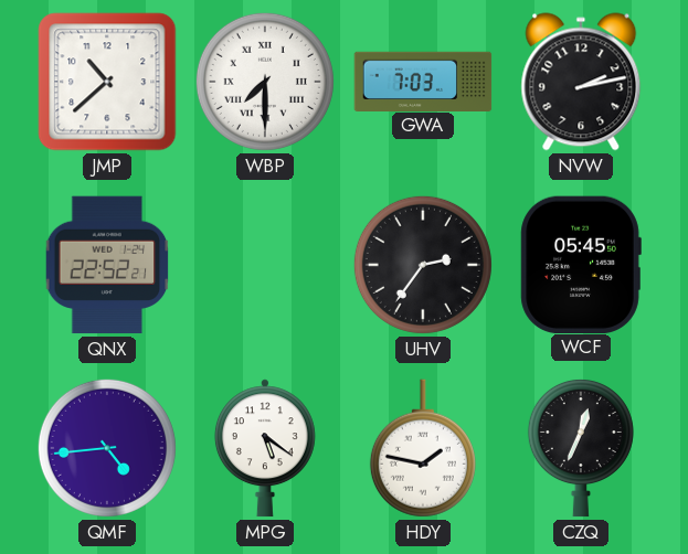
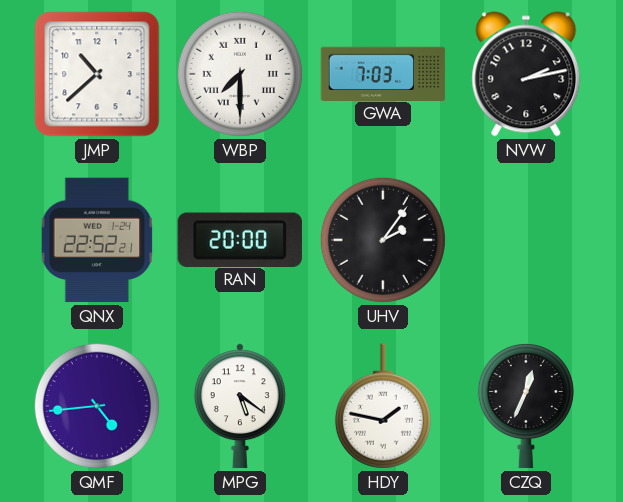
RAN: none -> 20:00 (240, 239)
UHV: 2:36 -> 2:06 (383, 240)
WCF: 05:45 -> none (581, 264)
